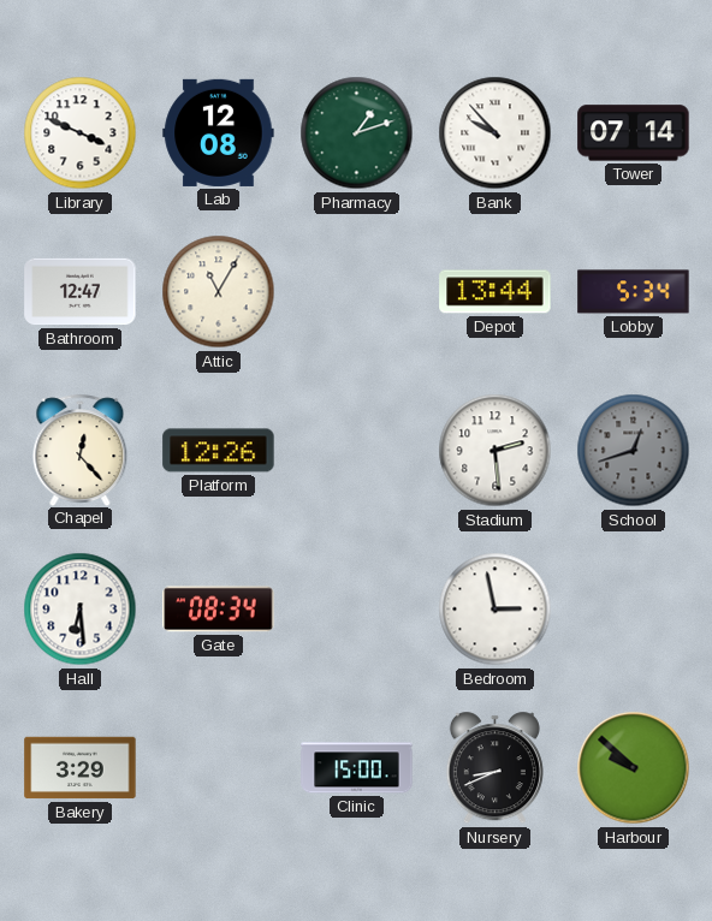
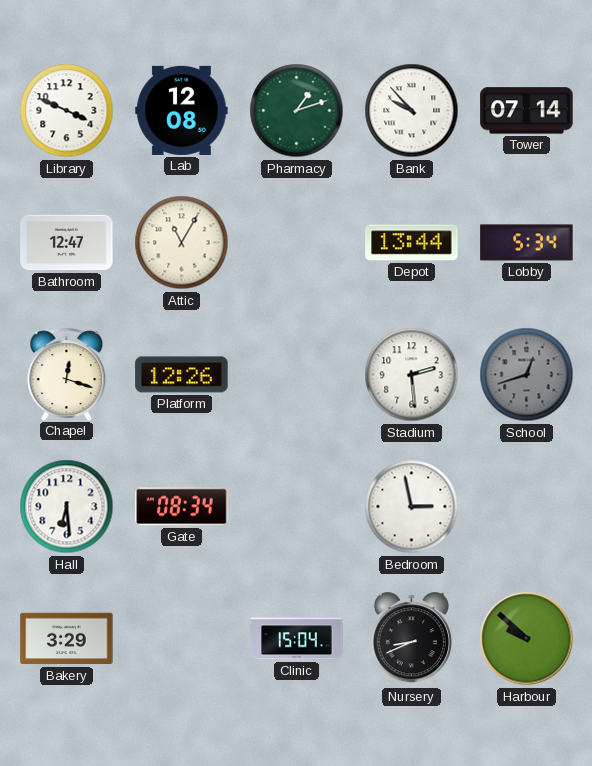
Chapel: 12:23 -> 12:18 (67, 374)
Clinic: 15:00 -> 15:04 (297, 639)
